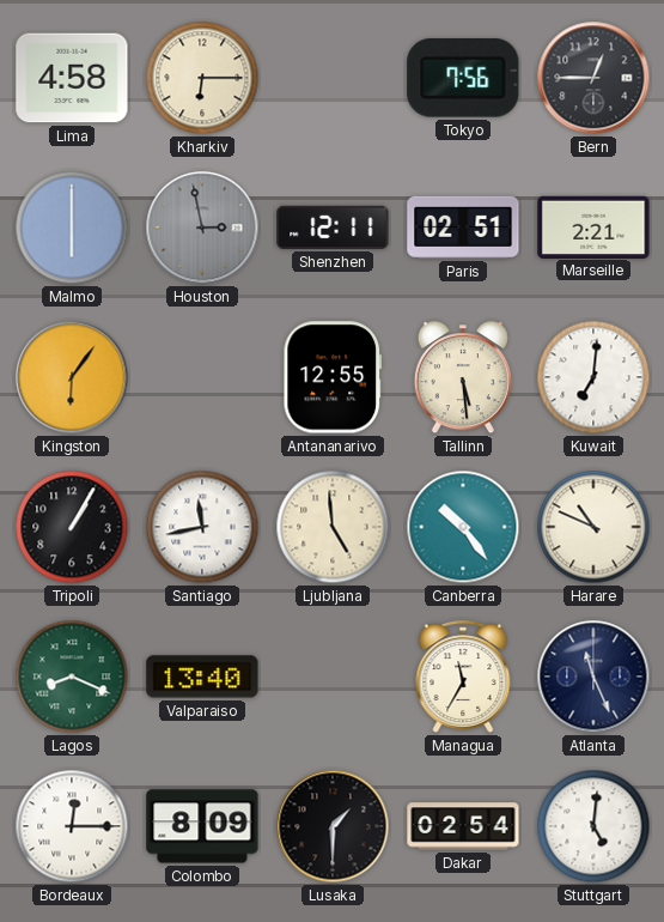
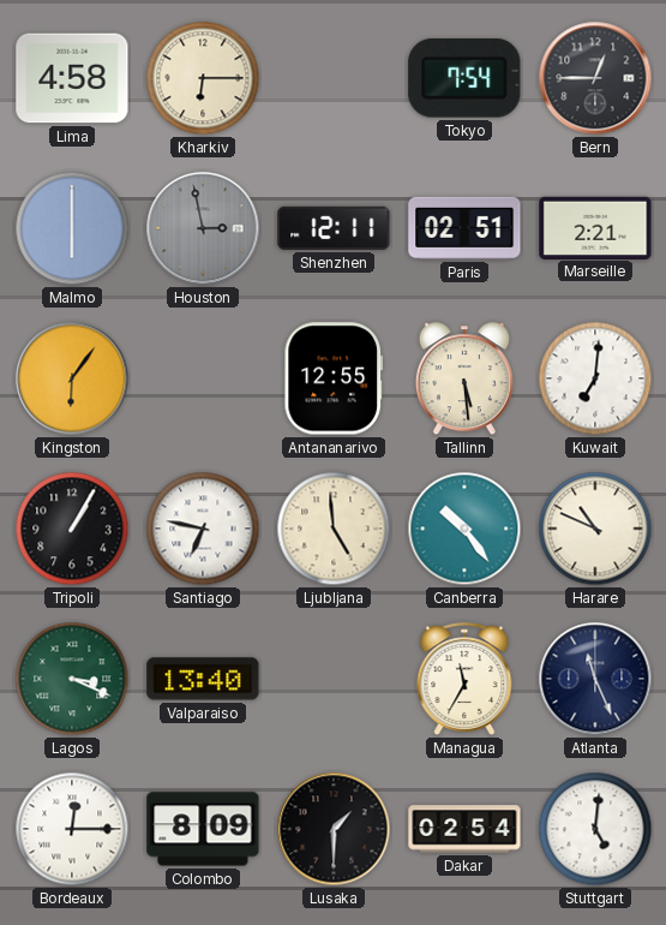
Tokyo: 7:56 -> 7:54 (464, 79)
Santiago: 11:43 -> 6:47 (203, 529)
Lagos: 8:19 -> 3:19 (72, 679)
